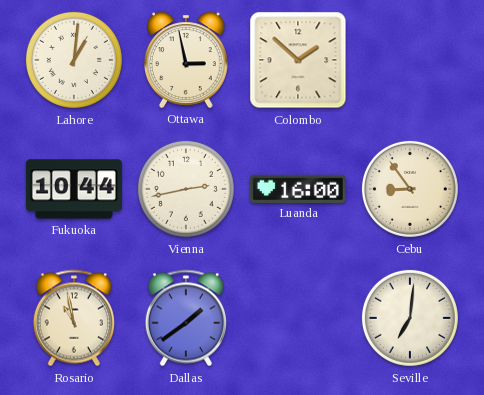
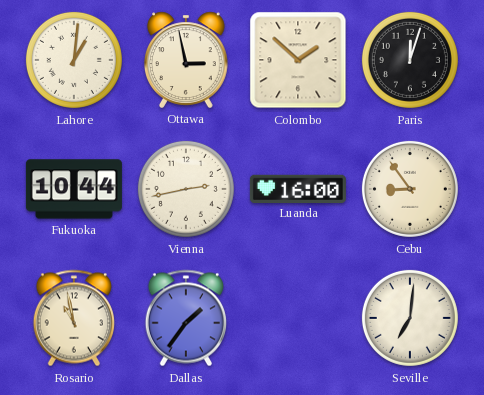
Paris: none -> 12:03 (410, 60)
Dallas: 1:39 -> 1:36 (186, 318)
